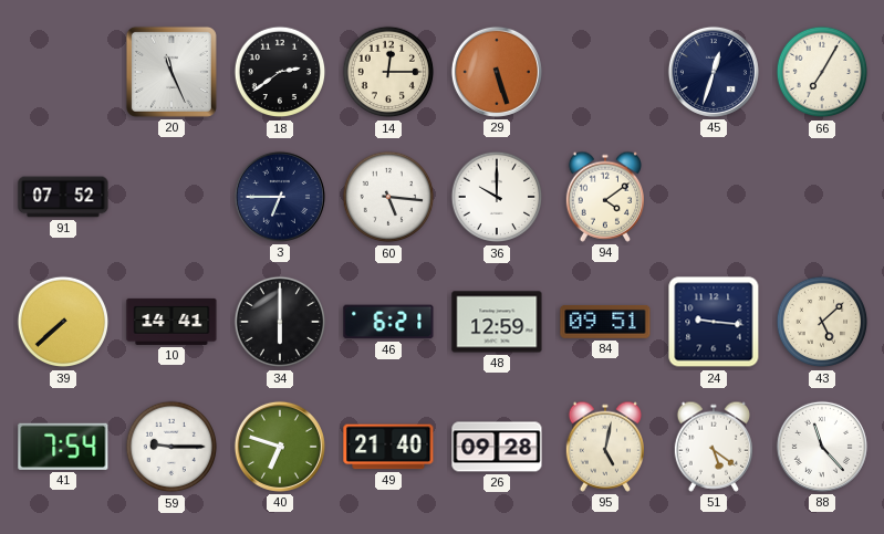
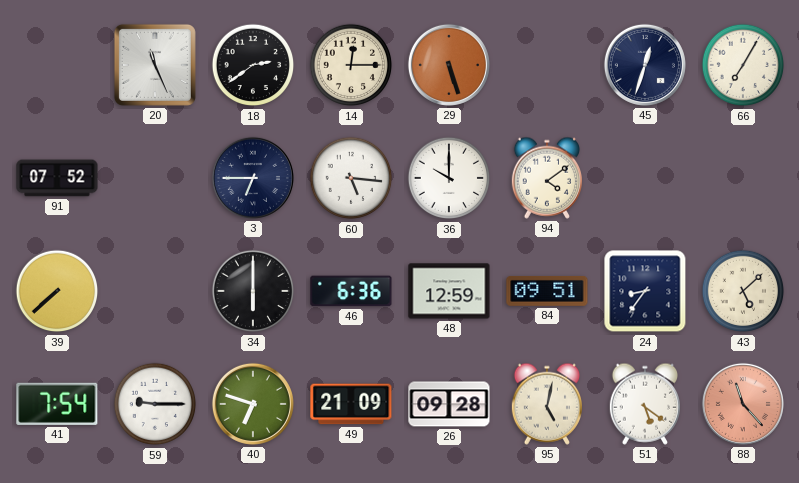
10: 14:41 -> none (171, 322)
46: 6:21 -> 6:36 (351, 291)
24: 9:16 -> 8:36 (645, 291)
49: 21:40 -> 21:09 (351, 404)
88 dial: white -> salmon (743, 404)
